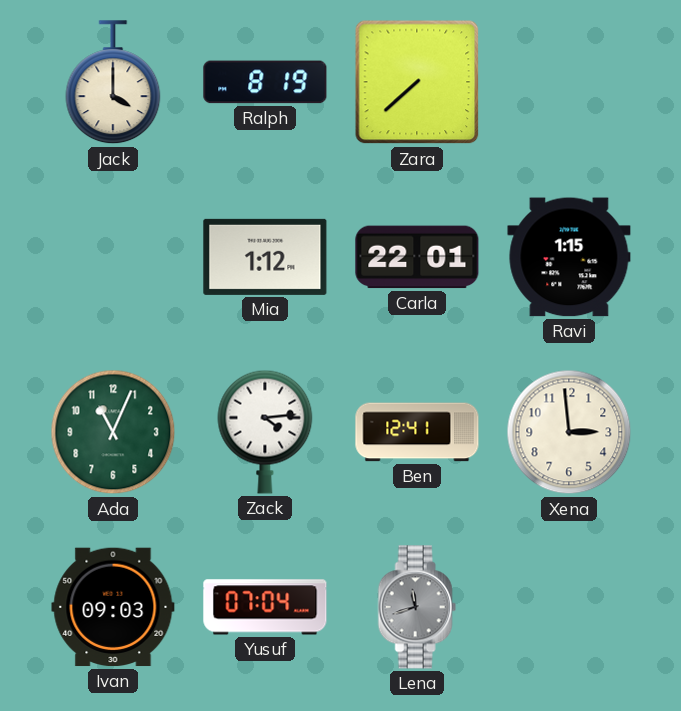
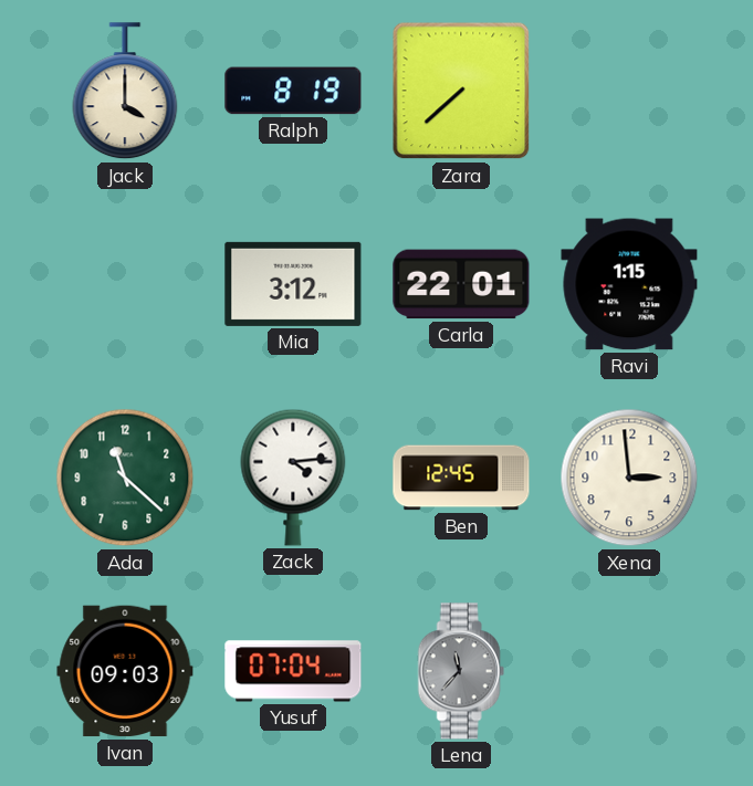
Mia: 1:12 -> 3:12 (293, 284)
Ada: 11:04 -> 11:22 (125, 478)
Ben: 12:41 -> 12:45 (461, 478)
Lena: 11:42 -> 11:37 (461, 671)
